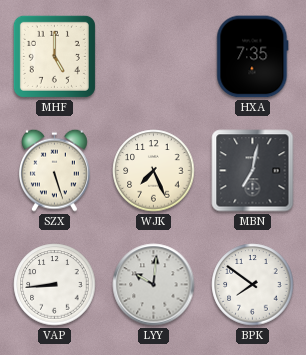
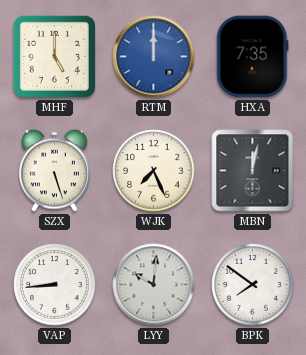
RTM: none -> 12:00 (154, 57)
MBN: 7:02 -> 12:02 (253, 171)
